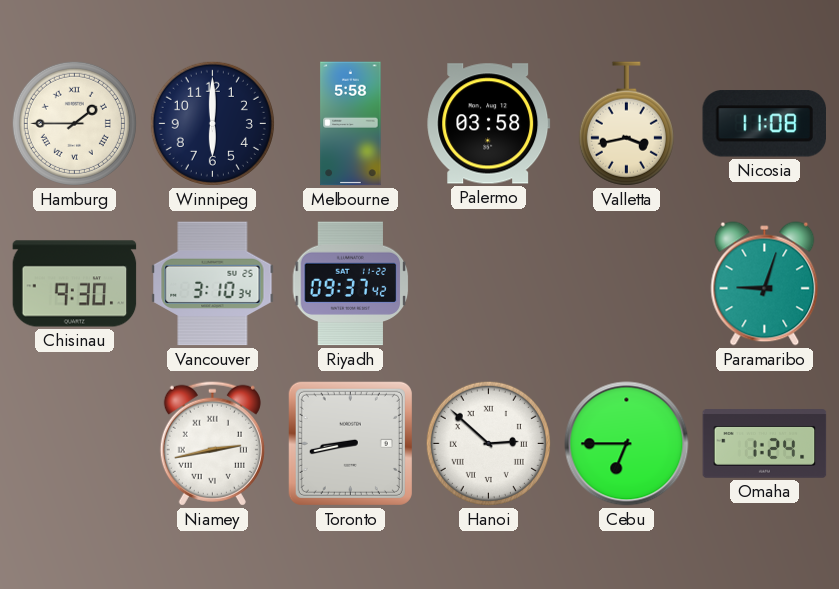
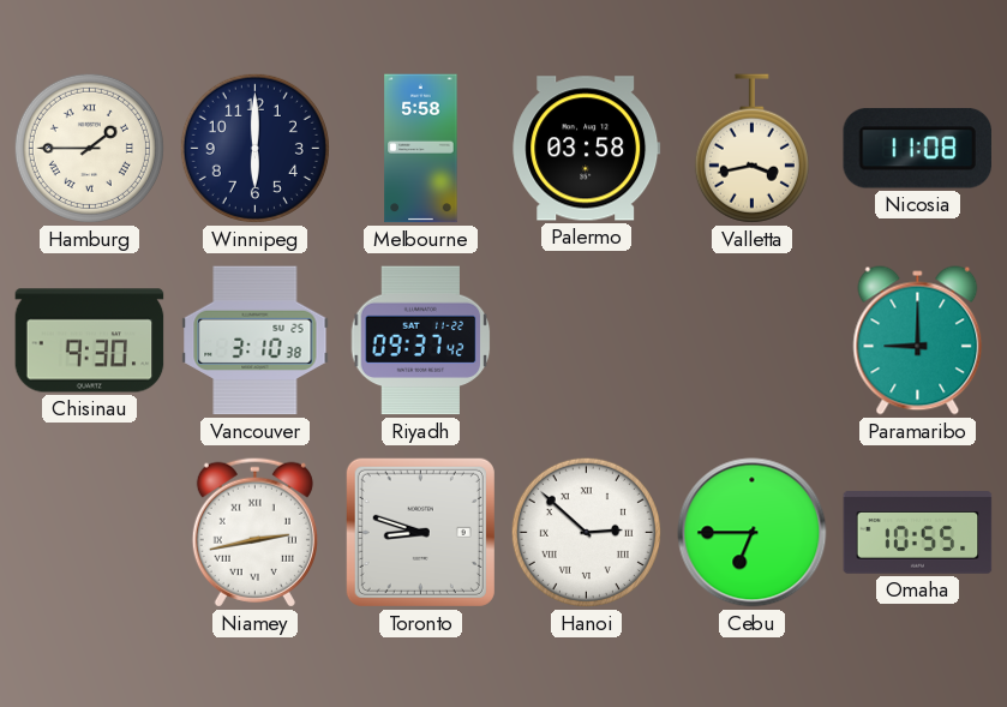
Vancouver: 3:10:34 -> 3:10:38 (256, 341)
Paramaribo: 9:03 -> 9:00 (918, 341)
Toronto: 8:43 -> 8:48 (420, 532)
Omaha: 1:24 -> 10:55 (918, 533)
